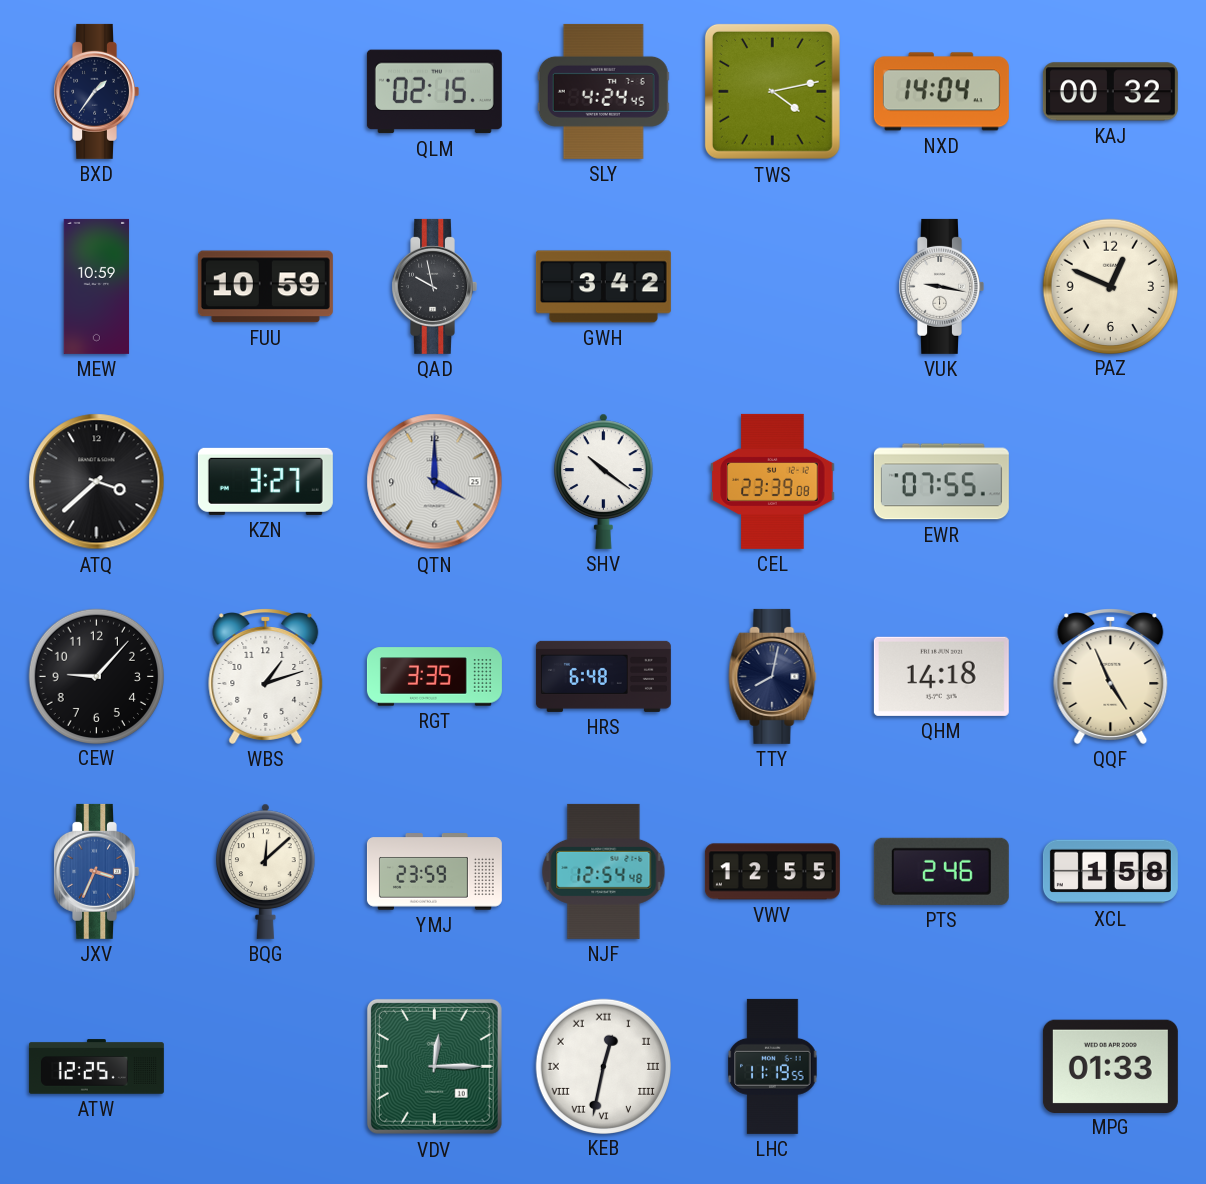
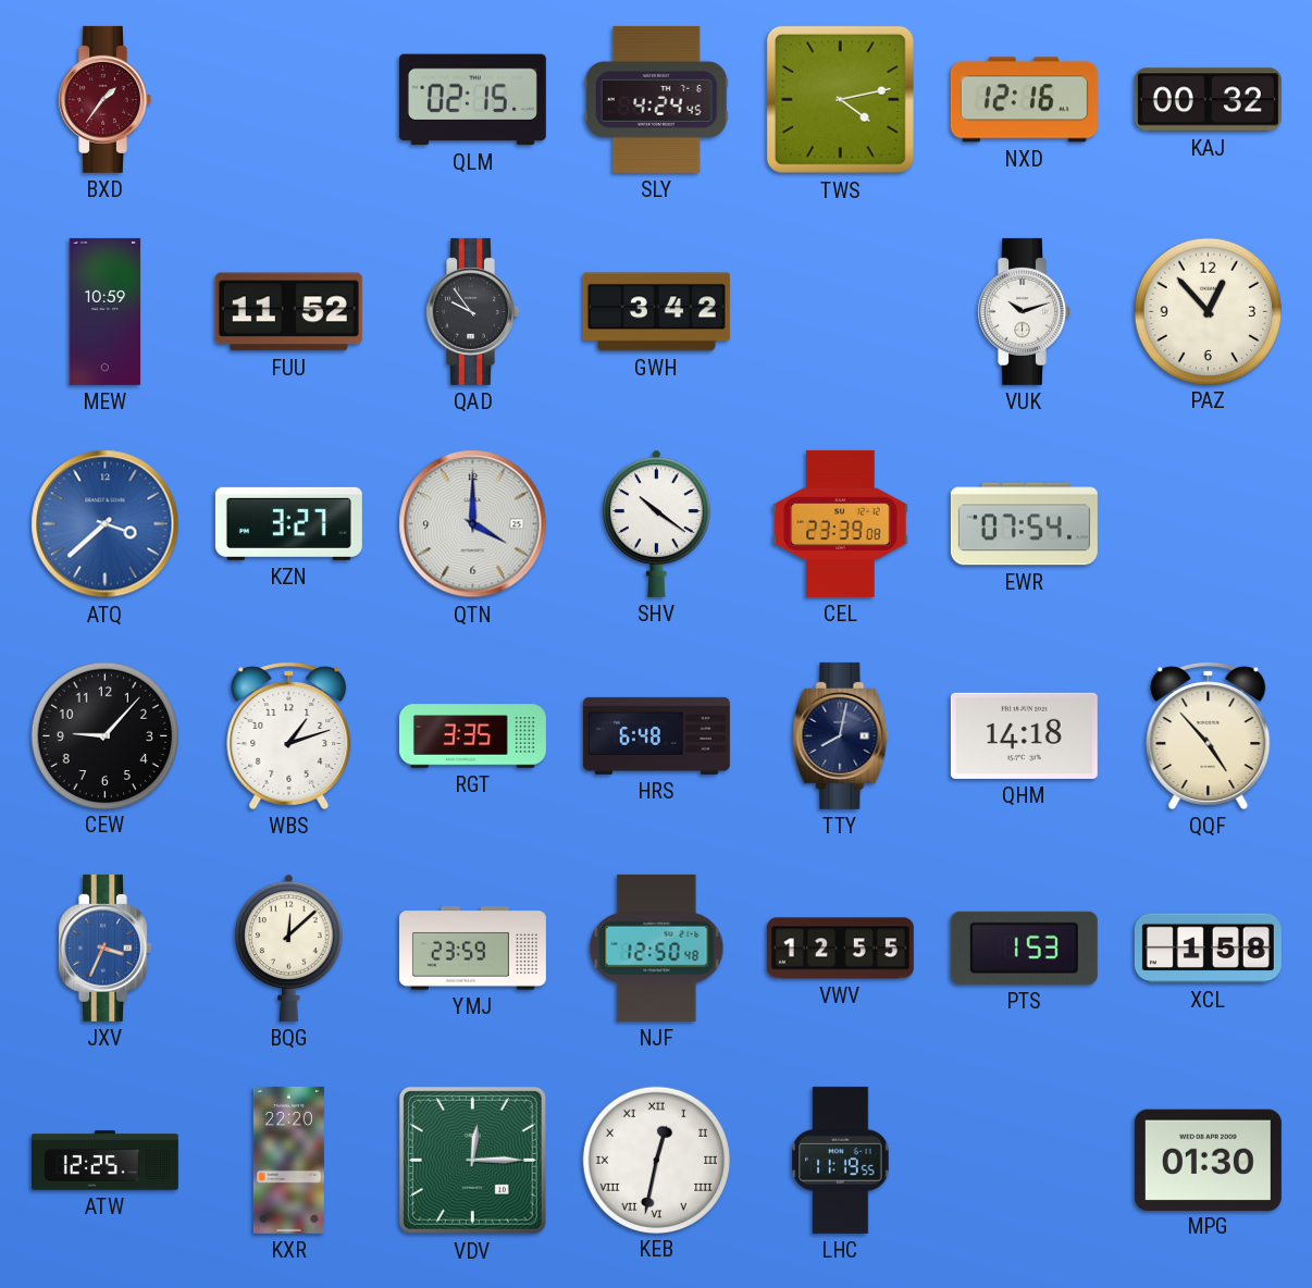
BXD dial: navy -> burgundy (104, 99)
NXD: 14:04 -> 12:16 (1024, 100)
FUU: 10:59 -> 11:52 (288, 312)
QAD: 9:58 -> 9:54 (472, 311)
VUK: 9:17 -> 10:12 (1024, 311)
PAZ: 12:49 -> 12:53 (1208, 311)
ATQ dial: black -> blue (106, 524)
EWR: 07:55 -> 07:54 (1024, 524)
QQF: 4:56 -> 4:53 (1209, 735)
NJF: 12:54 -> 12:50 (657, 948)
PTS: 2:46 -> 1:53 (1024, 948)
KXR: none -> 22:20 (288, 1160)
MPG: 01:33 -> 01:30 (1208, 1160)
